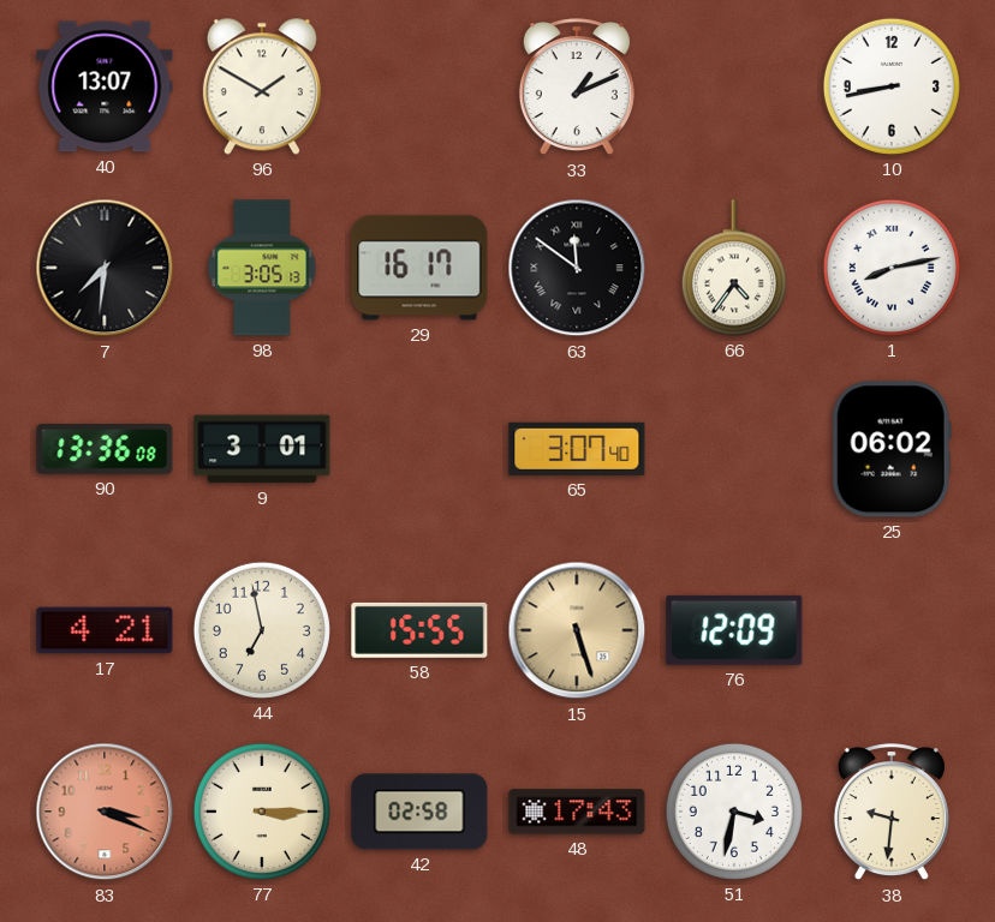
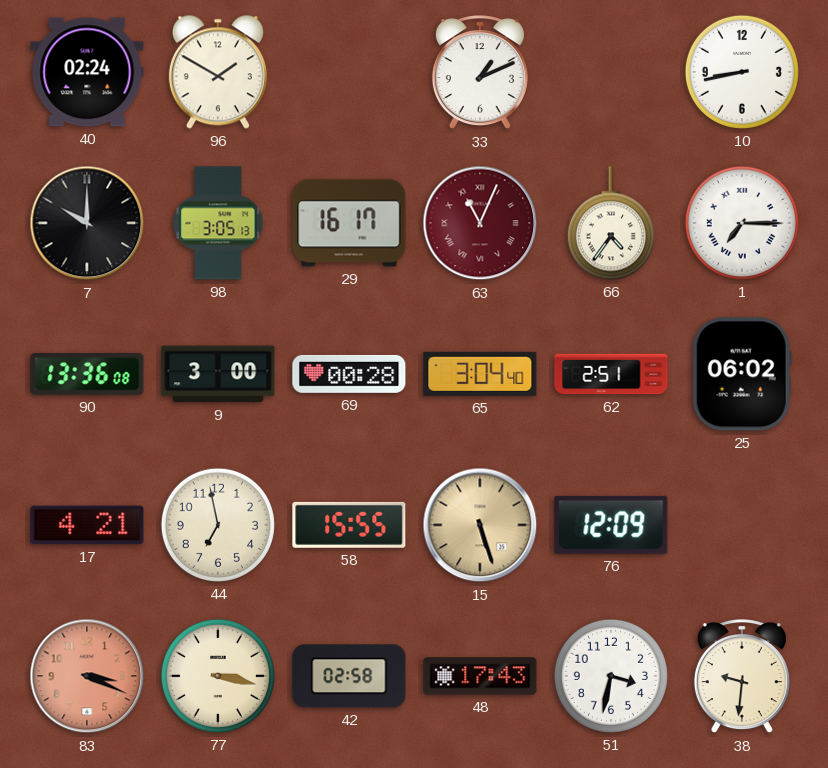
40: 13:07 -> 02:24 (87, 72)
7: 7:31 -> 10:00 (87, 223)
63: 11:51 -> 11:04 (480, 223)
63 dial: black -> burgundy (480, 223)
1: 8:13 -> 7:15 (742, 223)
9: 3:01 -> 3:00 (218, 374)
69: none -> 00:28 (349, 374)
65: 3:07 -> 3:04 (480, 374)
62: none -> 2:51 (611, 374)
77: 3:15 -> 3:17 (218, 676)
